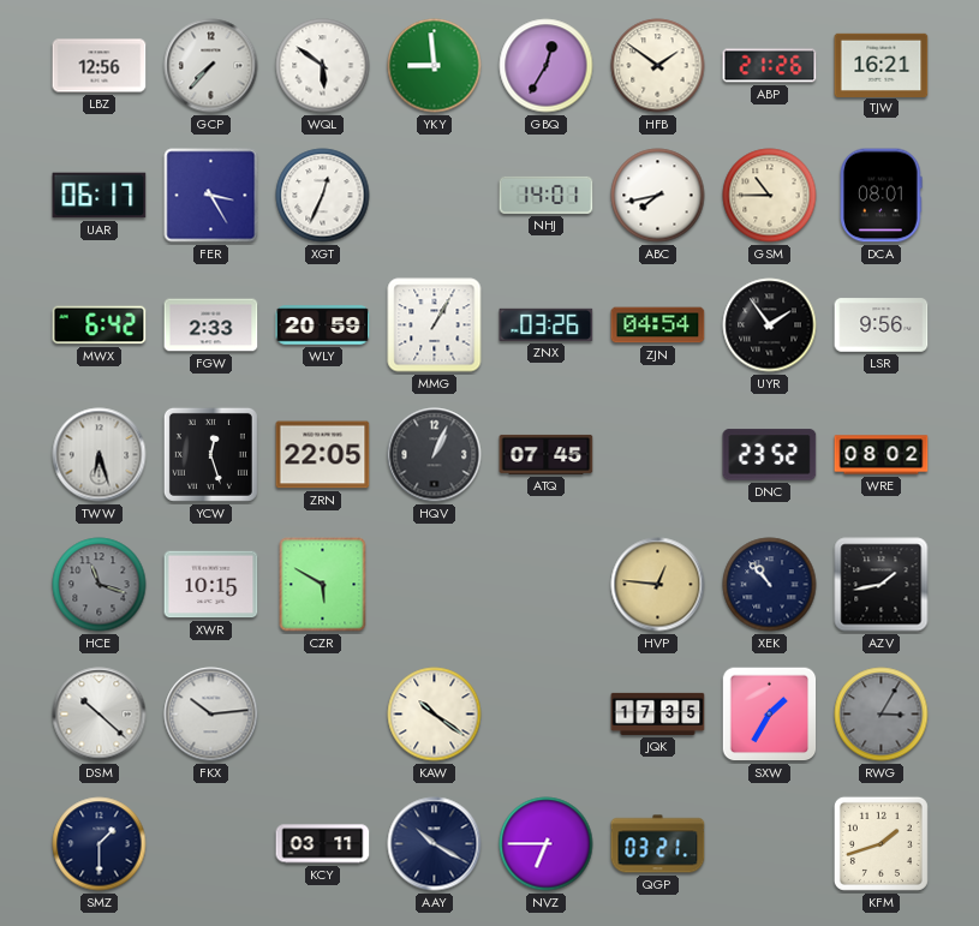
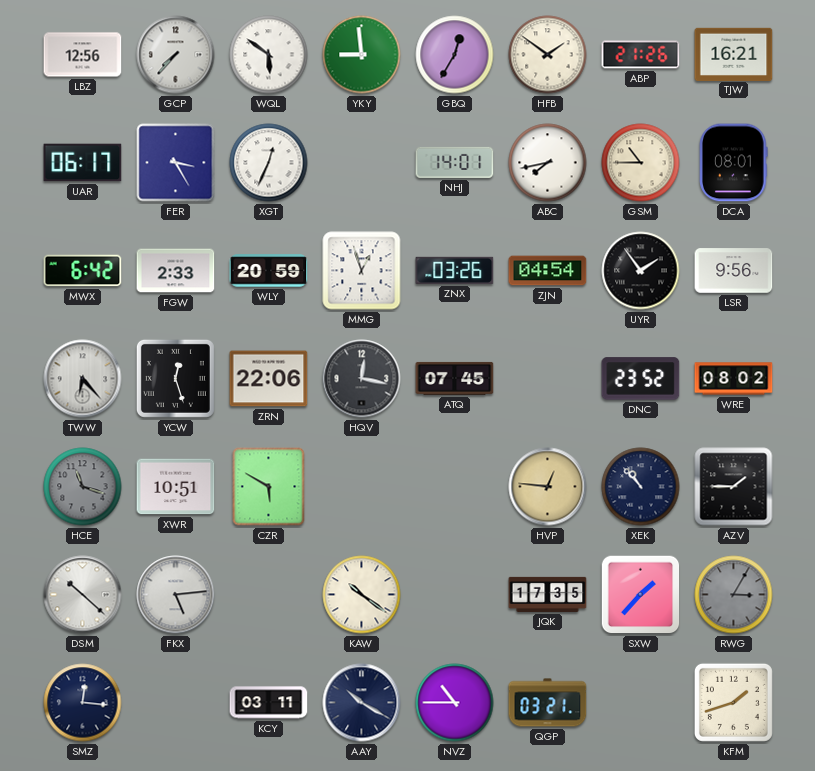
MMG: 1:05 -> 12:57 (362, 271)
TWW: 6:27 -> 6:23 (83, 379)
ZRN: 22:05 -> 22:06 (269, 379)
HQV: 1:04 -> 12:17 (362, 379)
XWR: 10:15 -> 10:51 (176, 487)
AZV: 1:43 -> 1:45 (734, 487)
FKX: 10:14 -> 5:14 (176, 595)
SXW: 1:35 -> 1:37 (641, 595)
SMZ: 1:30 -> 12:16 (83, 703)
NVZ: 6:45 -> 10:45 (455, 703)
